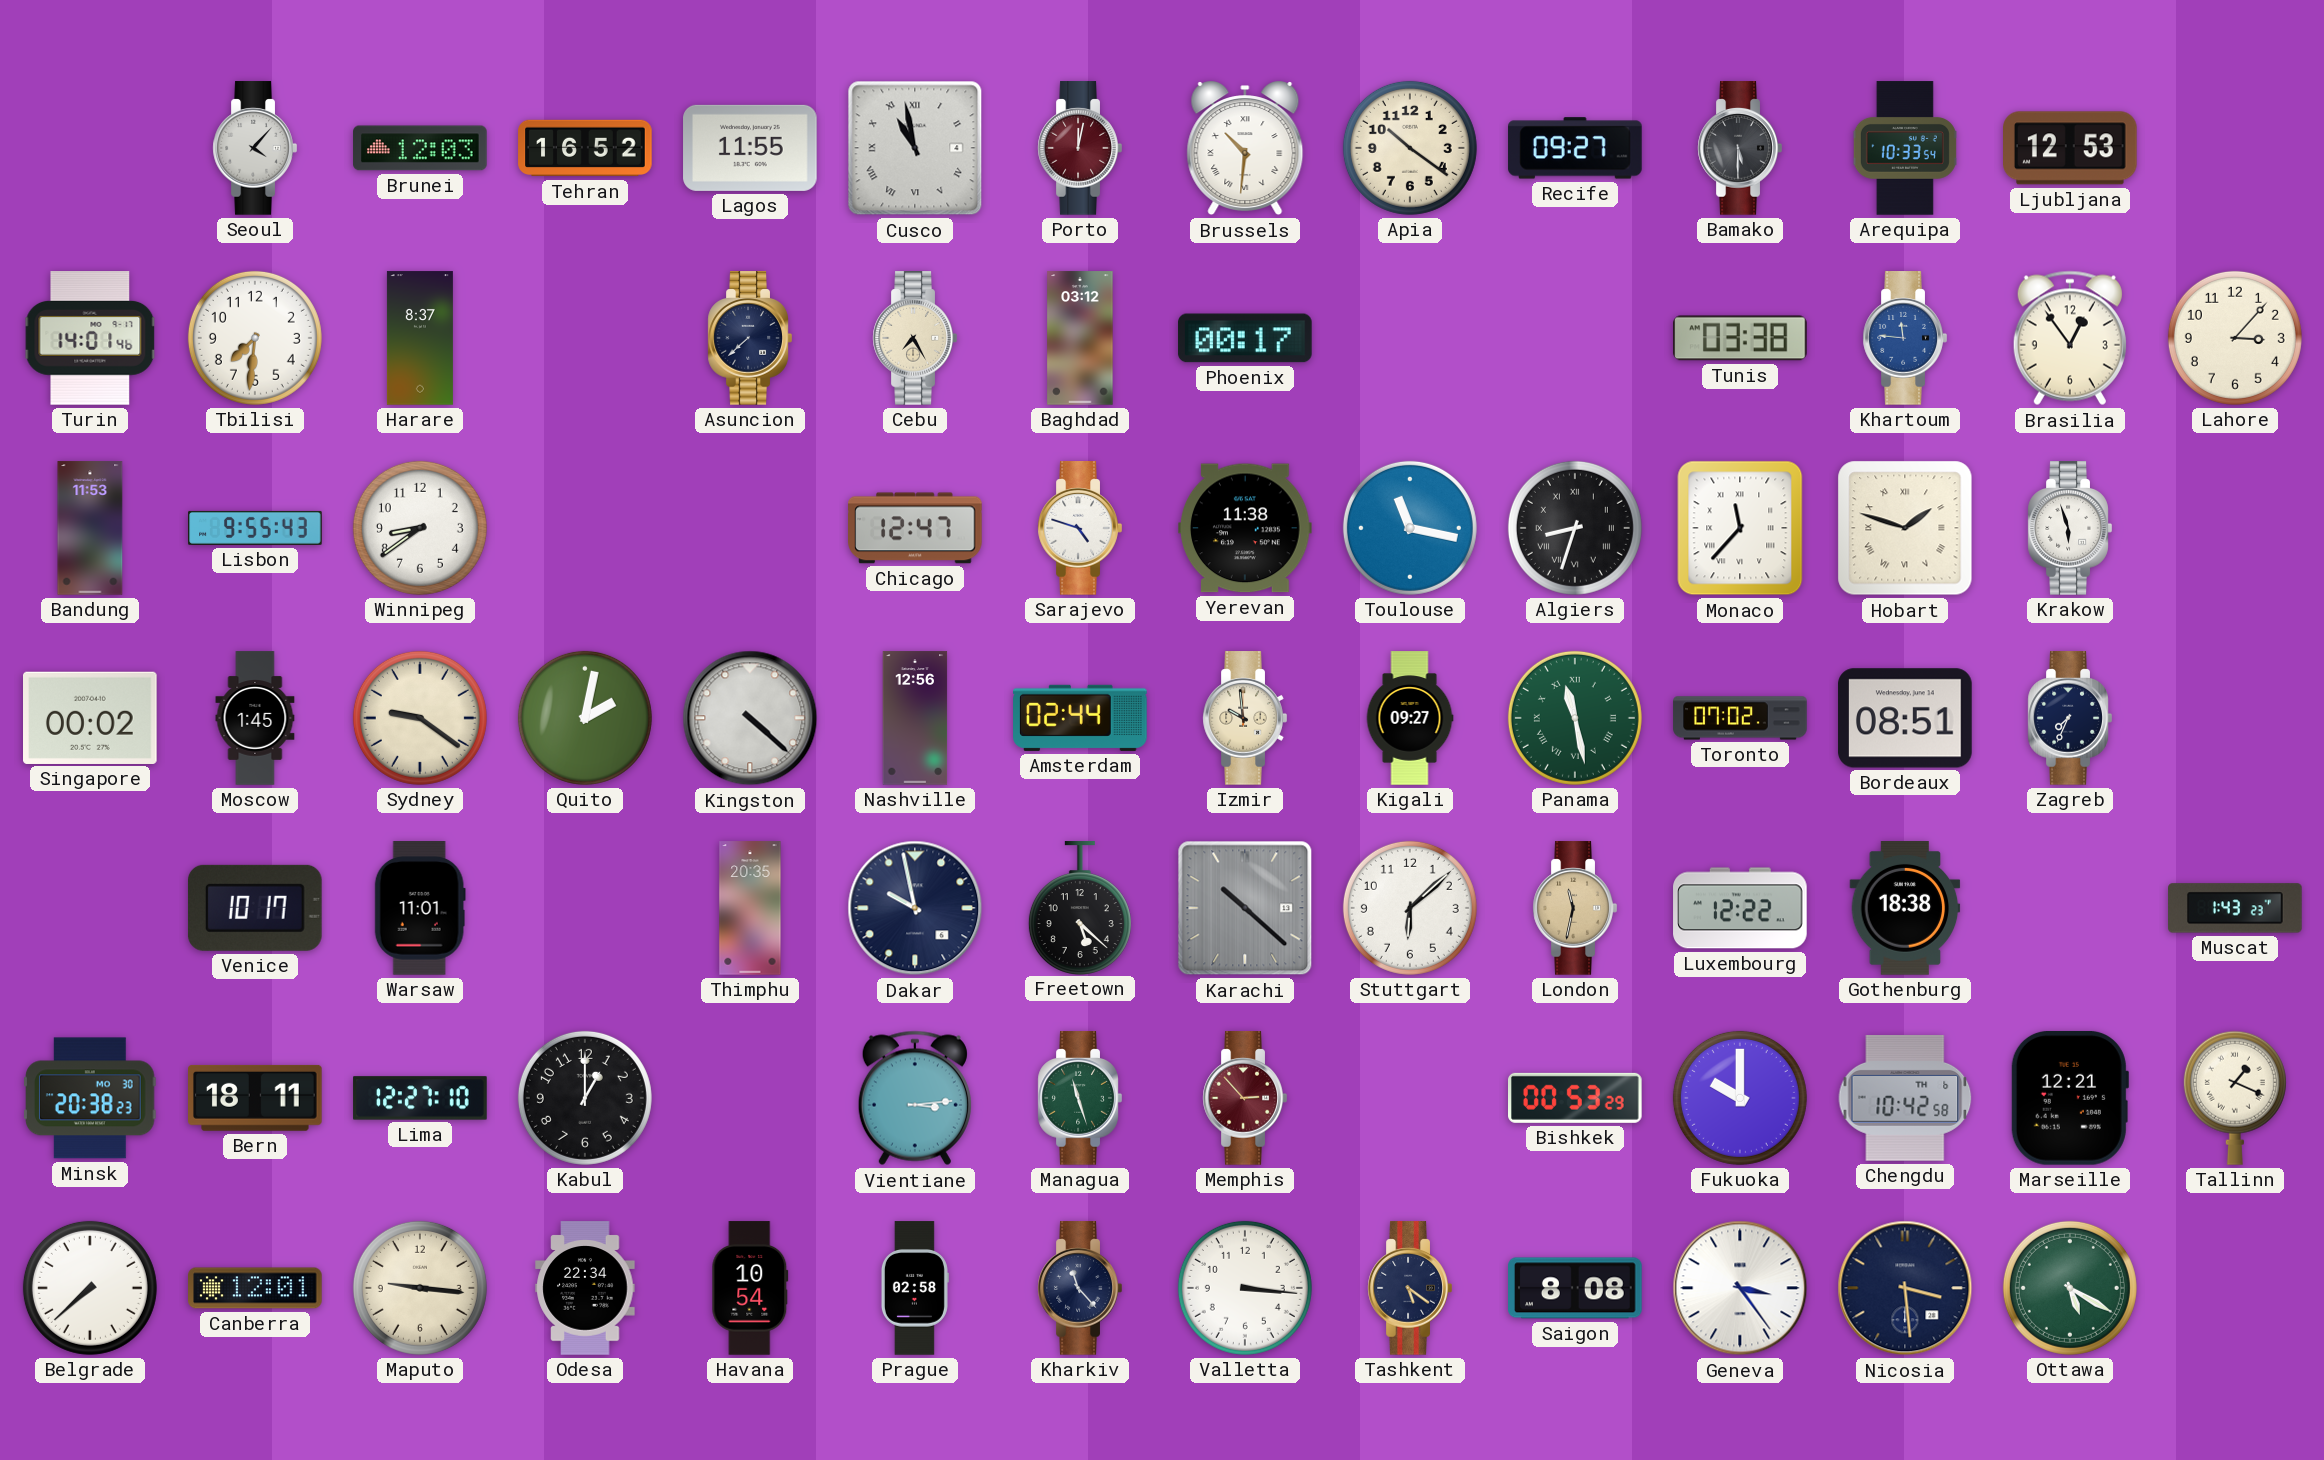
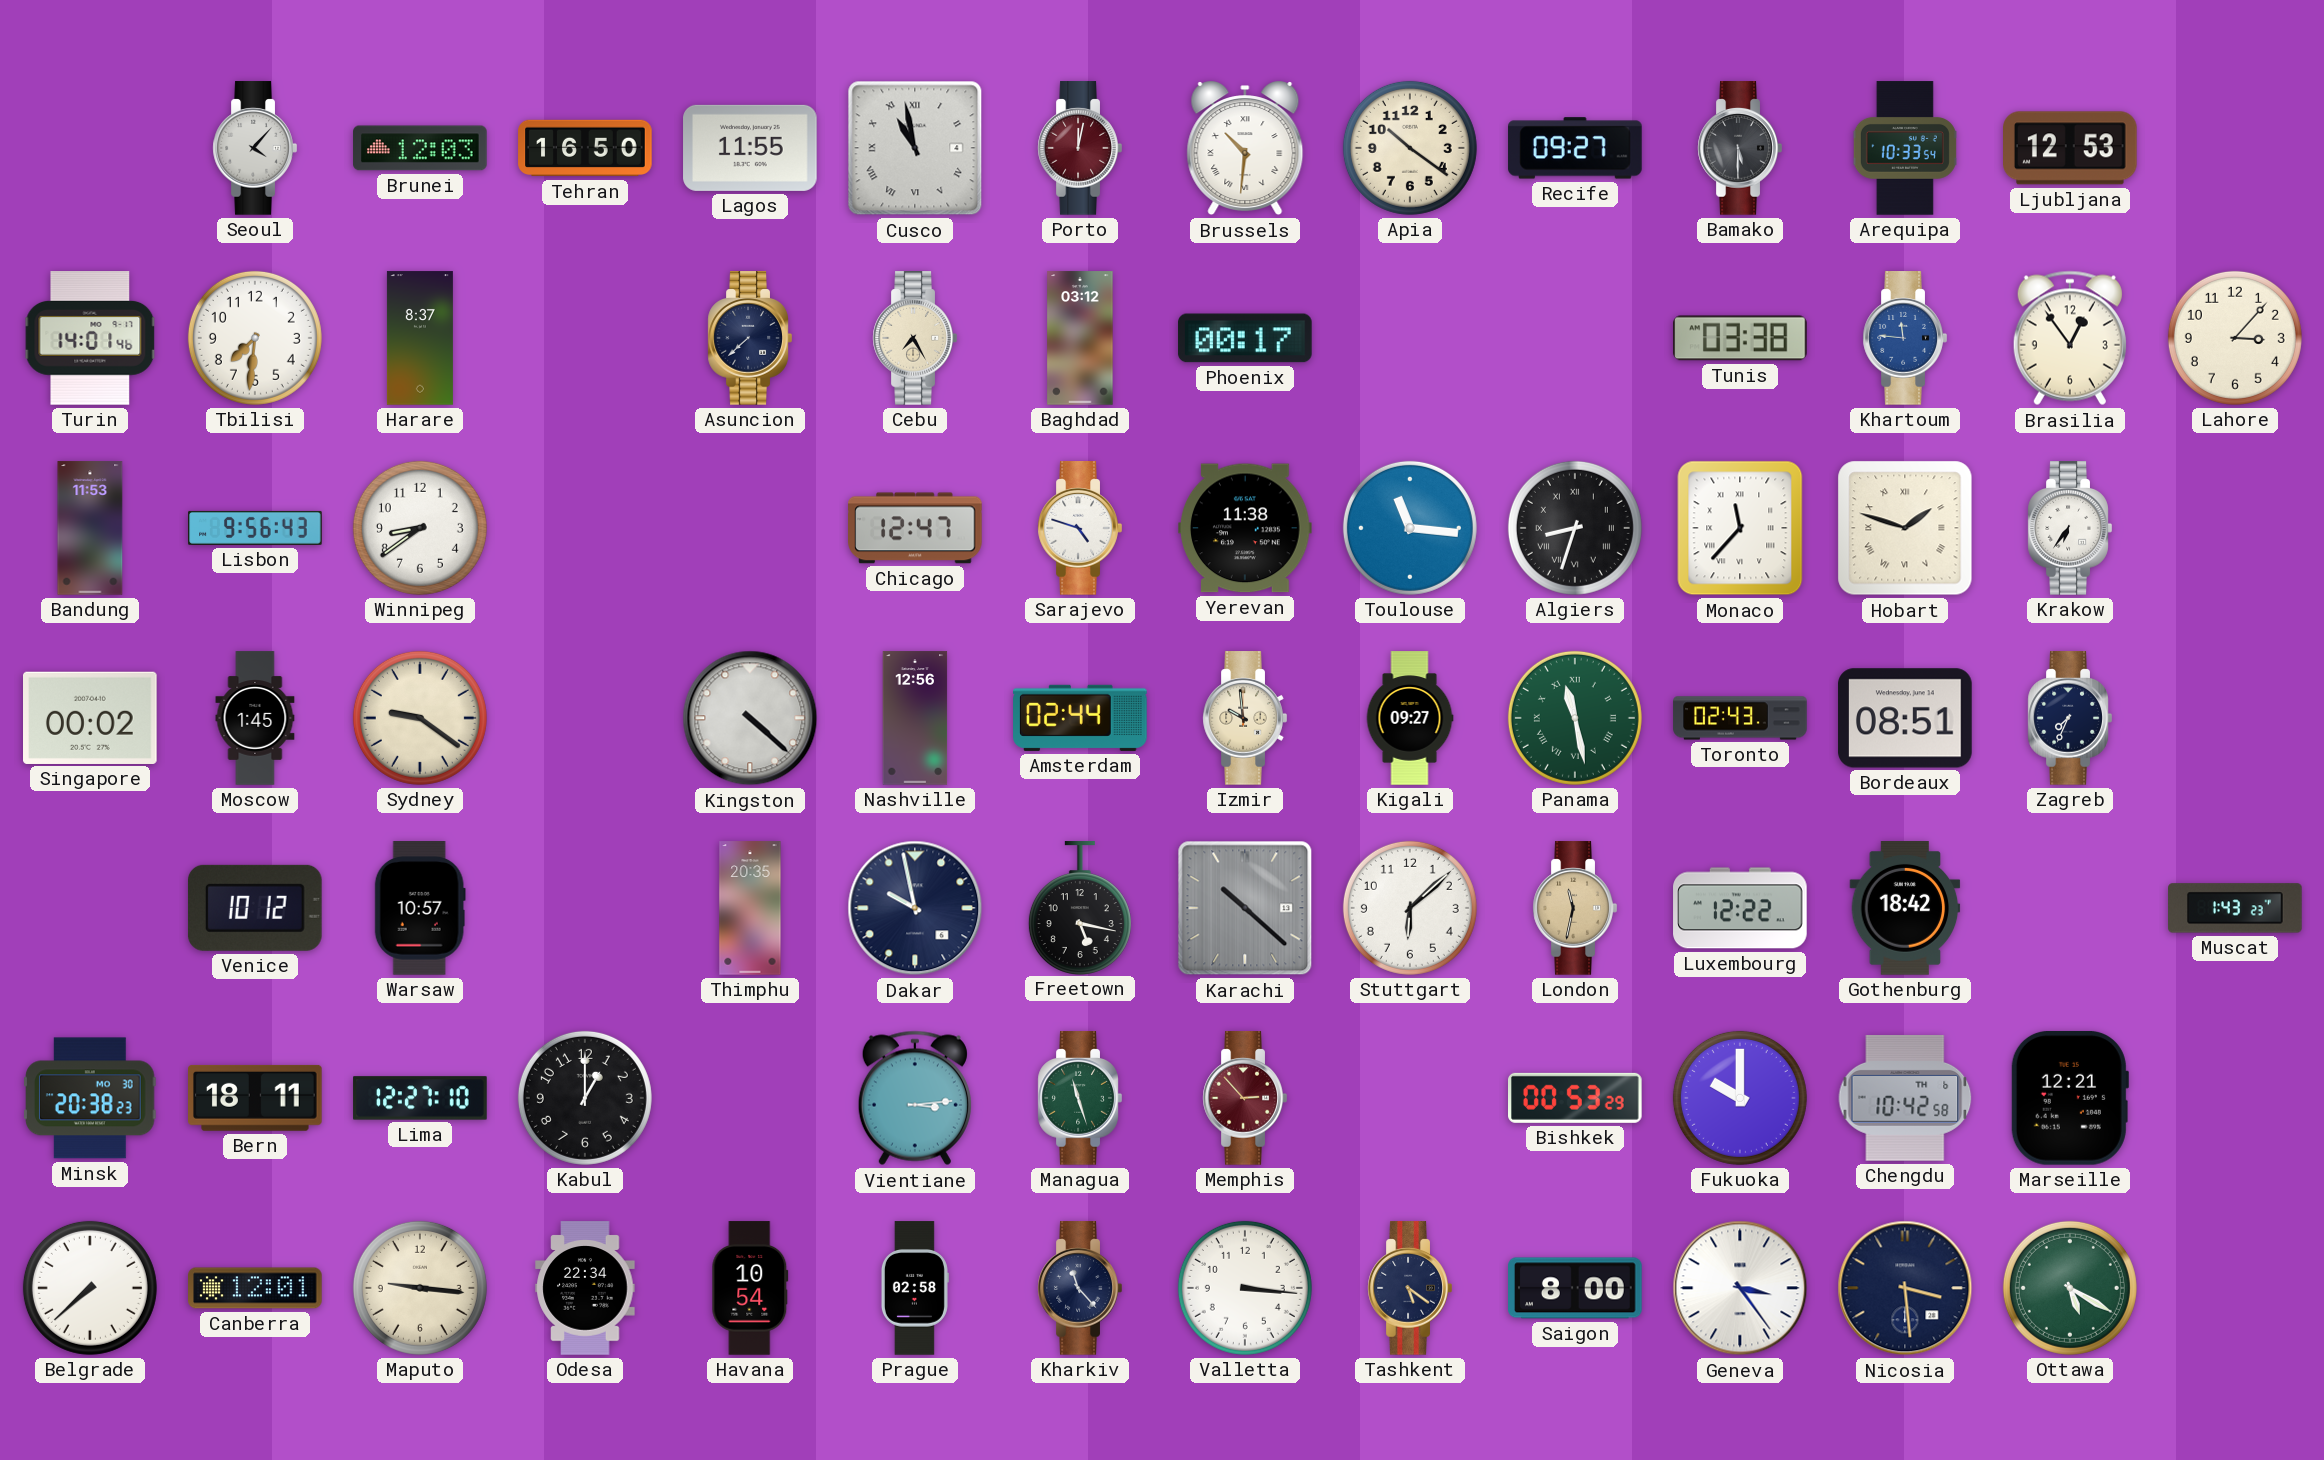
Tehran: 16:52 -> 16:50 (585, 148)
Lisbon: 9:55 -> 9:56 (255, 528)
Toulouse: 11:17 -> 11:16 (1410, 528)
Krakow: 5:57 -> 6:36 (2070, 528)
Quito: 2:02 -> none (585, 718)
Toronto: 07:02 -> 02:43 (1740, 718)
Venice: 10:17 -> 10:12 (255, 908)
Warsaw: 11:01 -> 10:57 (420, 908)
Freetown: 5:22 -> 5:17 (1080, 908)
Gothenburg: 18:38 -> 18:42 (1905, 908)
Tallinn: 1:19 -> none (2235, 1098)
Saigon: 8:08 -> 8:00 (1575, 1288)
